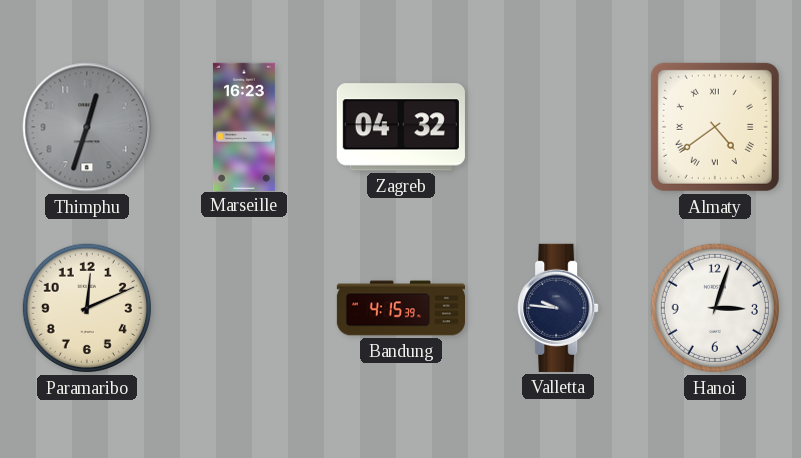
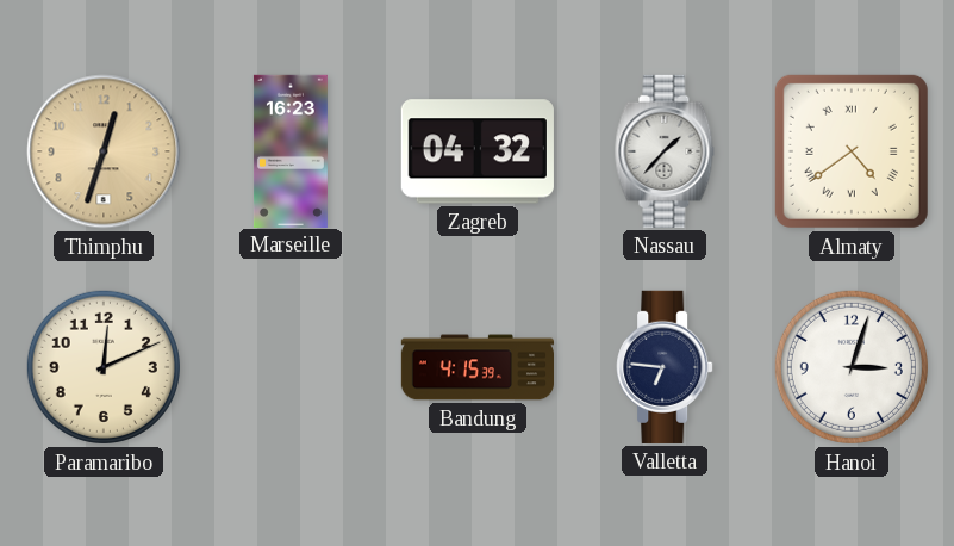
Thimphu dial: grey -> champagne (104, 151)
Nassau: none -> 1:37 (665, 151)
Valletta: 9:46 -> 6:46 (665, 367)
